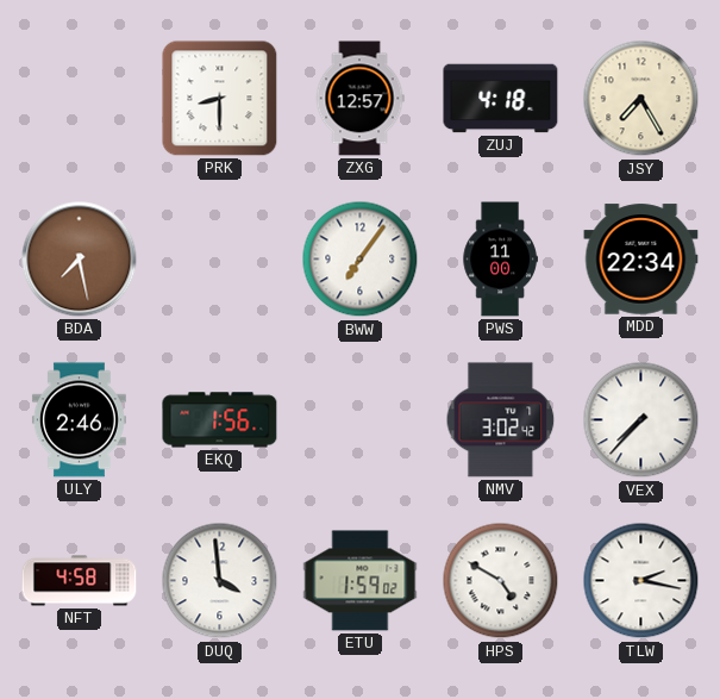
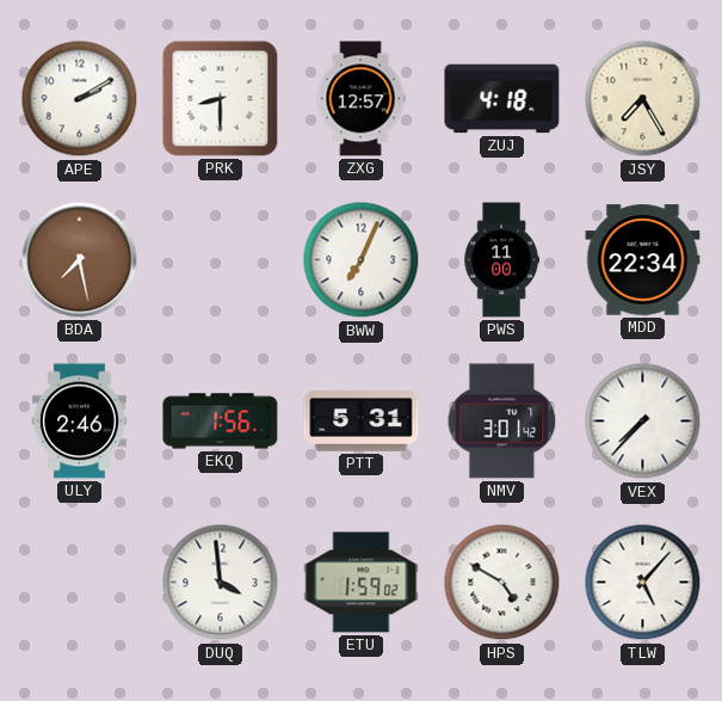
APE: none -> 2:10 (80, 99)
BWW: 7:06 -> 7:04 (362, 260)
PTT: none -> 5:31 (362, 422)
NMV: 3:02 -> 3:01 (502, 422)
NFT: 4:58 -> none (80, 581)
TLW: 2:17 -> 5:07 (643, 583)
